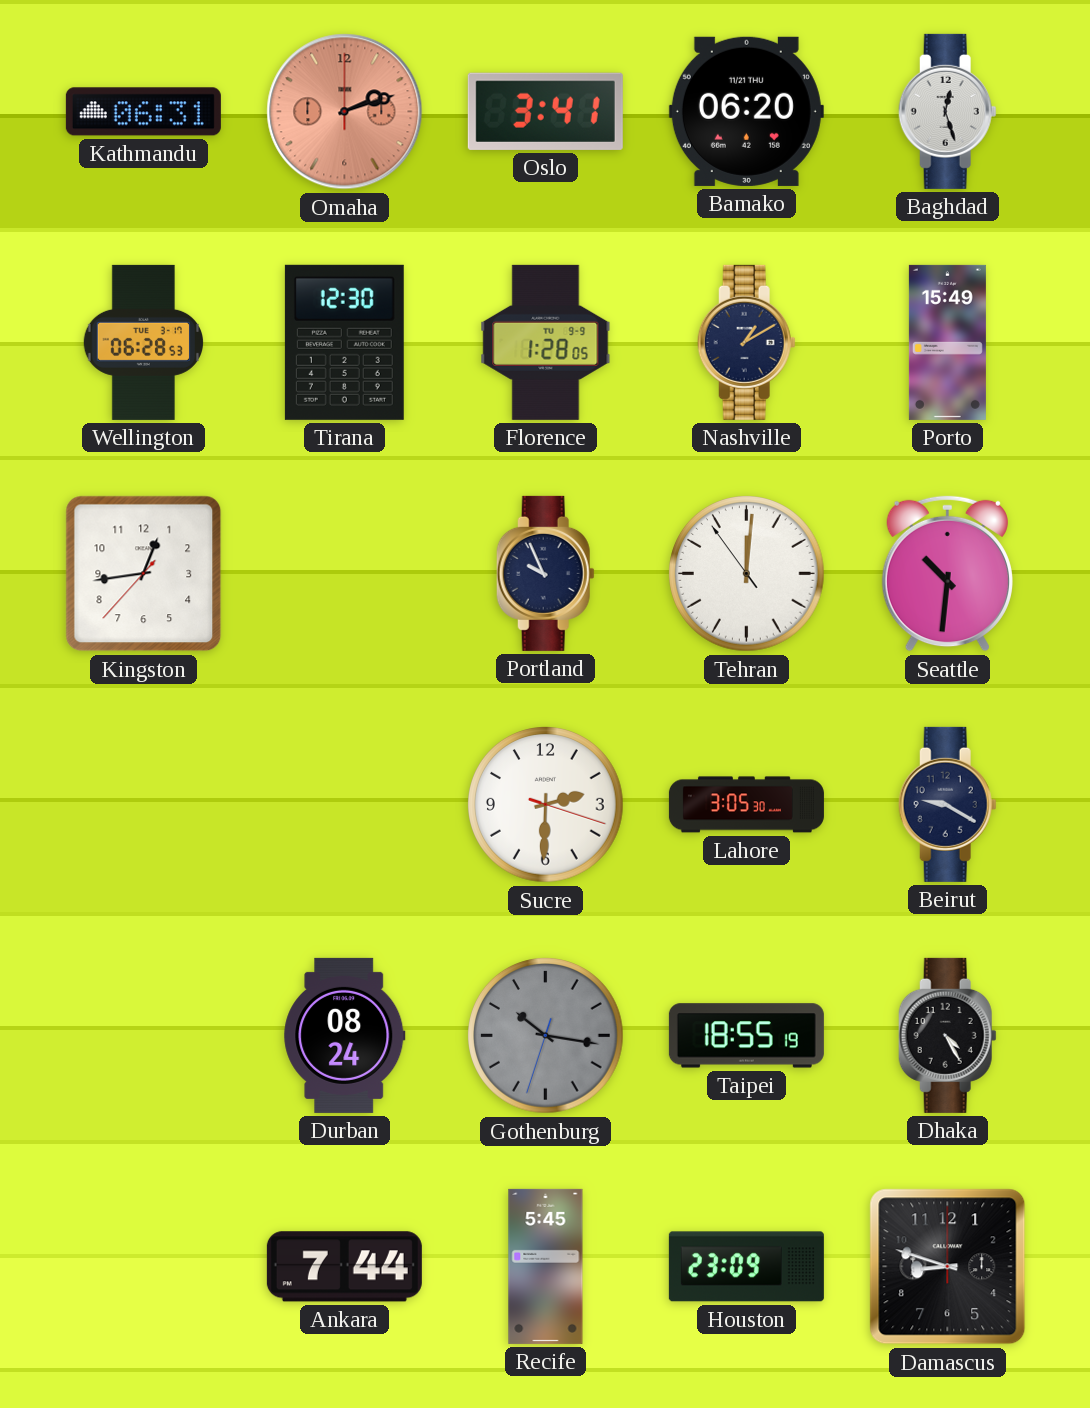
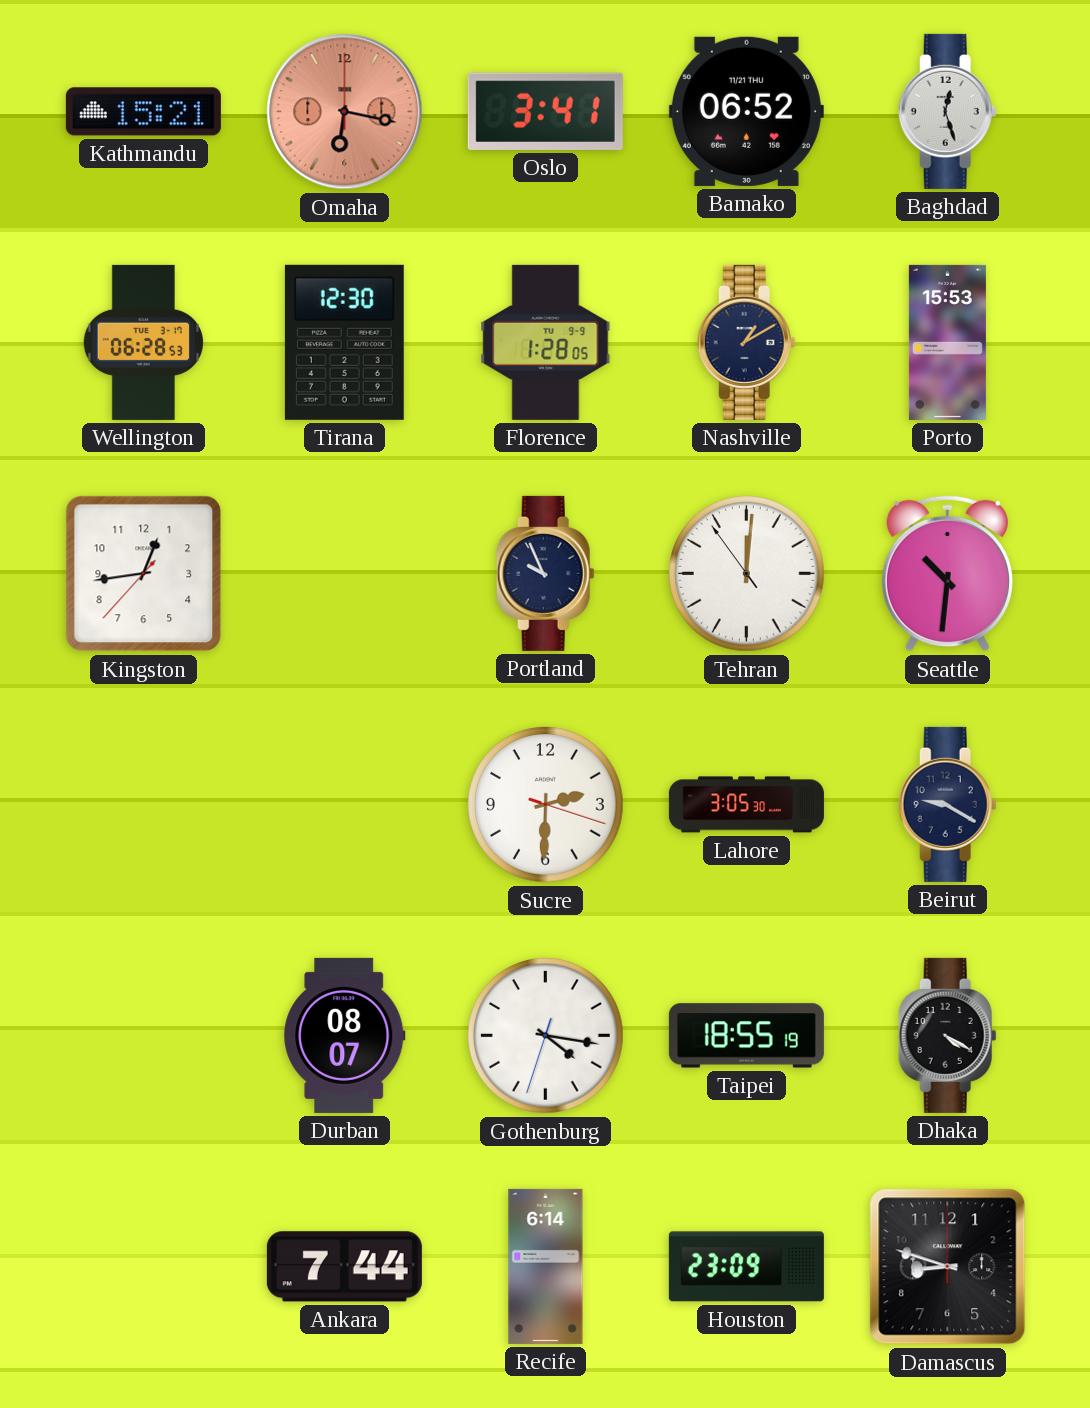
Kathmandu: 06:31 -> 15:21 (143, 112)
Omaha: 2:12 -> 6:17 (345, 112)
Bamako: 06:20 -> 06:52 (746, 111)
Porto: 15:49 -> 15:53 (947, 342)
Durban: 08:24 -> 08:07 (345, 1035)
Gothenburg: 10:16 -> 4:16 (546, 1036)
Gothenburg dial: grey -> white (546, 1036)
Dhaka: 4:25 -> 4:20 (947, 1035)
Recife: 5:45 -> 6:14 (546, 1266)
